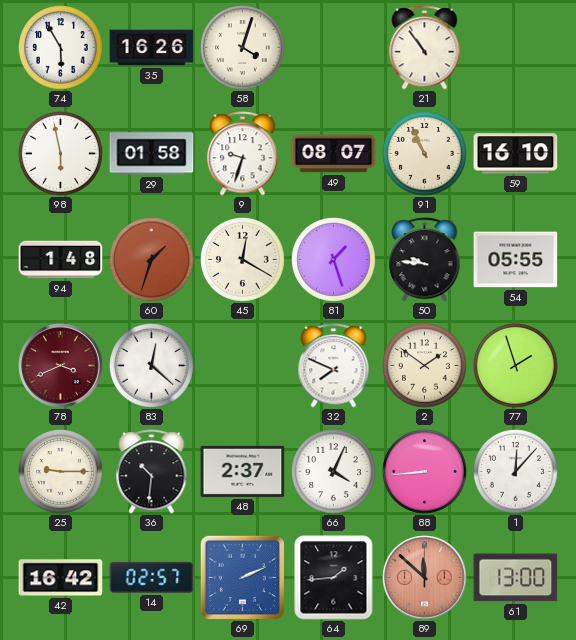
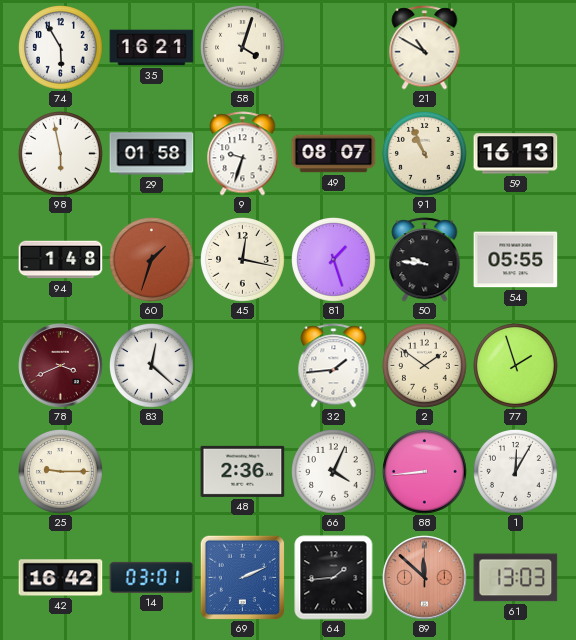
35: 16:26 -> 16:21 (152, 48)
21: 10:54 -> 10:50 (425, 48)
59: 16:10 -> 16:13 (516, 154)
45: 12:20 -> 12:17 (243, 260)
32: 7:49 -> 1:44 (334, 366)
36: 10:31 -> none (152, 472)
48: 2:37 -> 2:36 (243, 471)
1: 12:07 -> 12:05 (516, 472)
14: 02:57 -> 03:01 (152, 577)
61: 13:00 -> 13:03 (516, 578)
